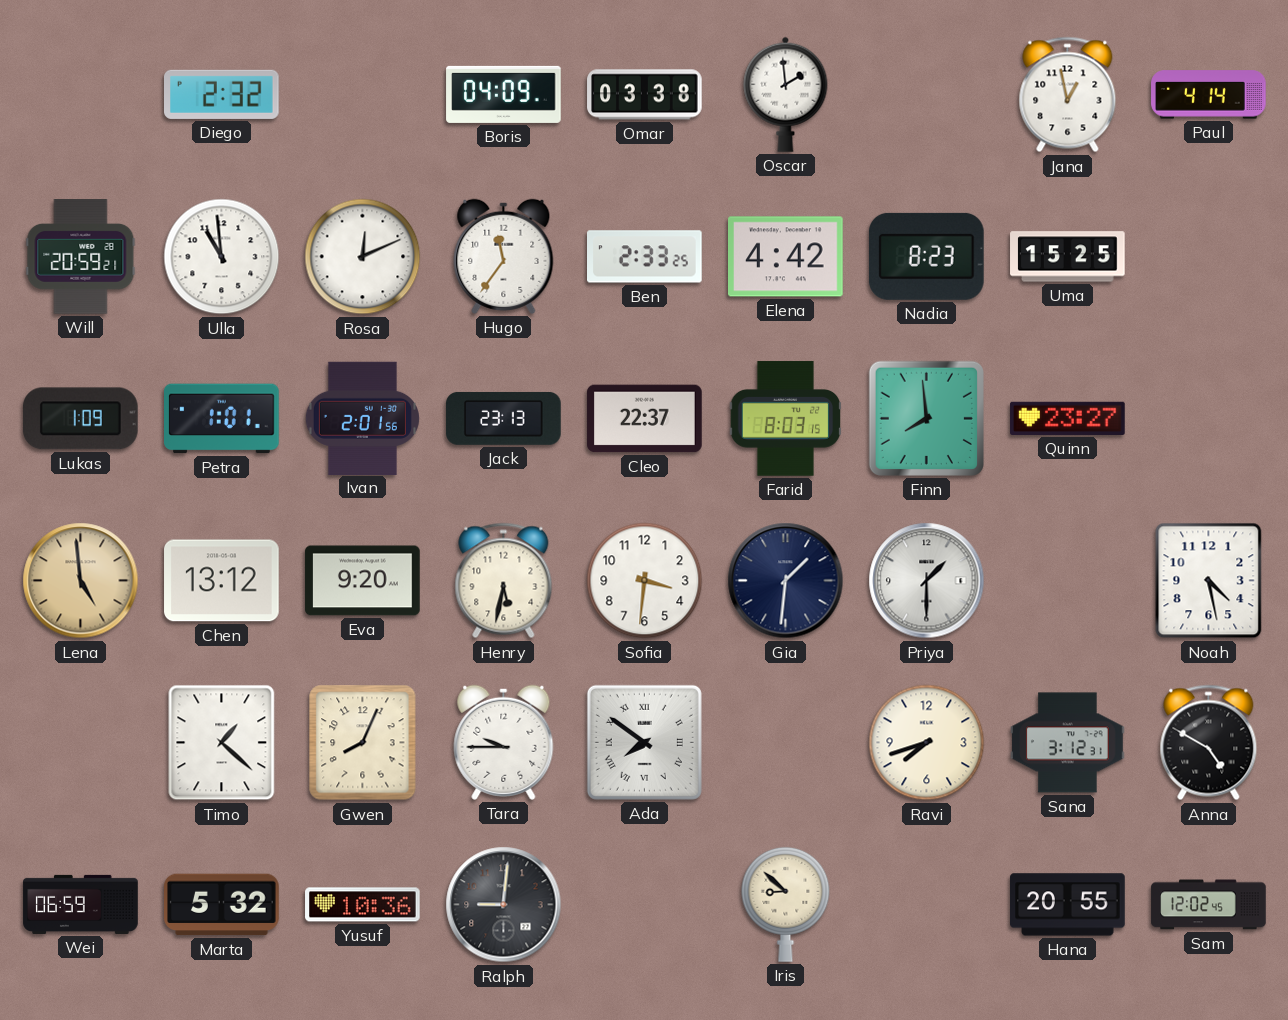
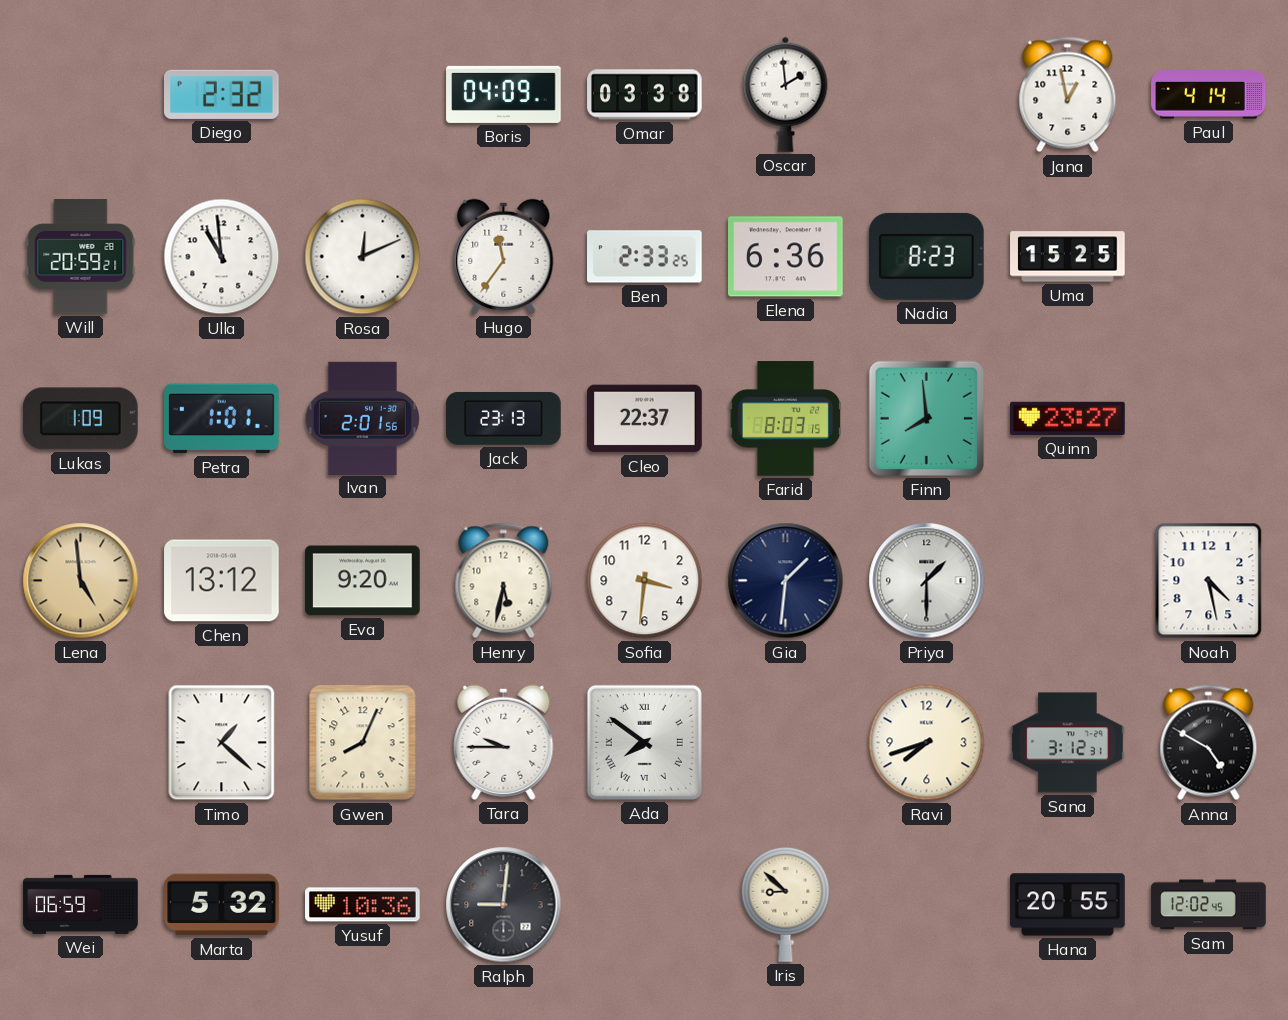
Elena: 4:42 -> 6:36 (786, 257)
